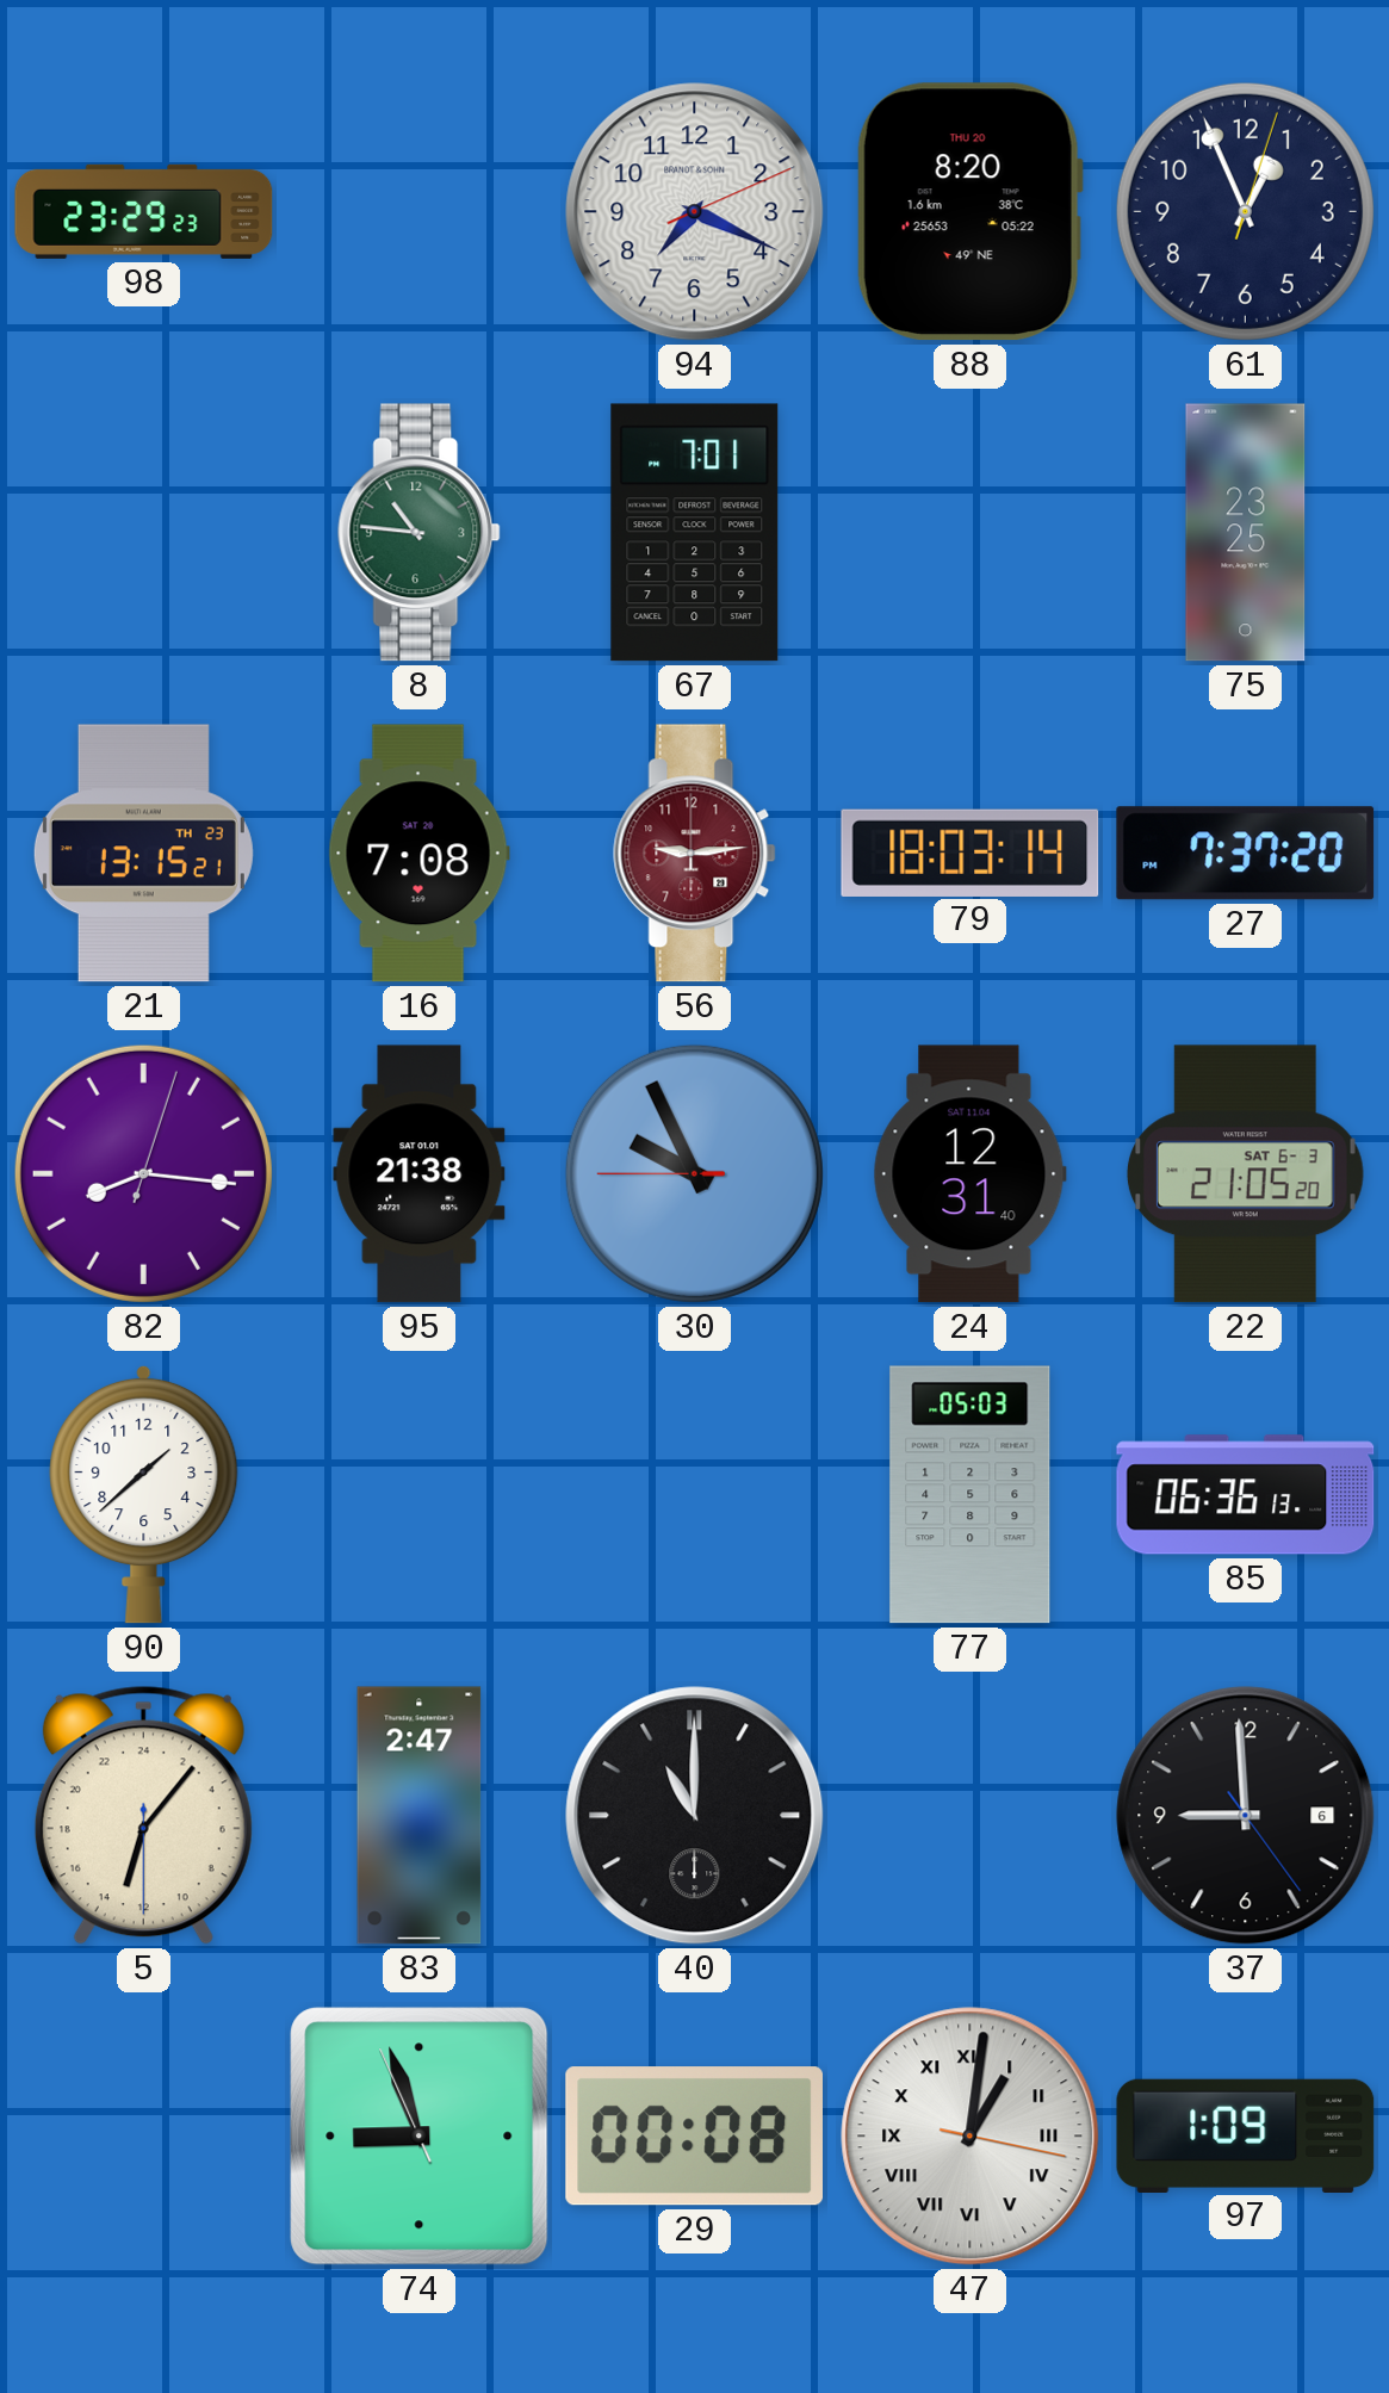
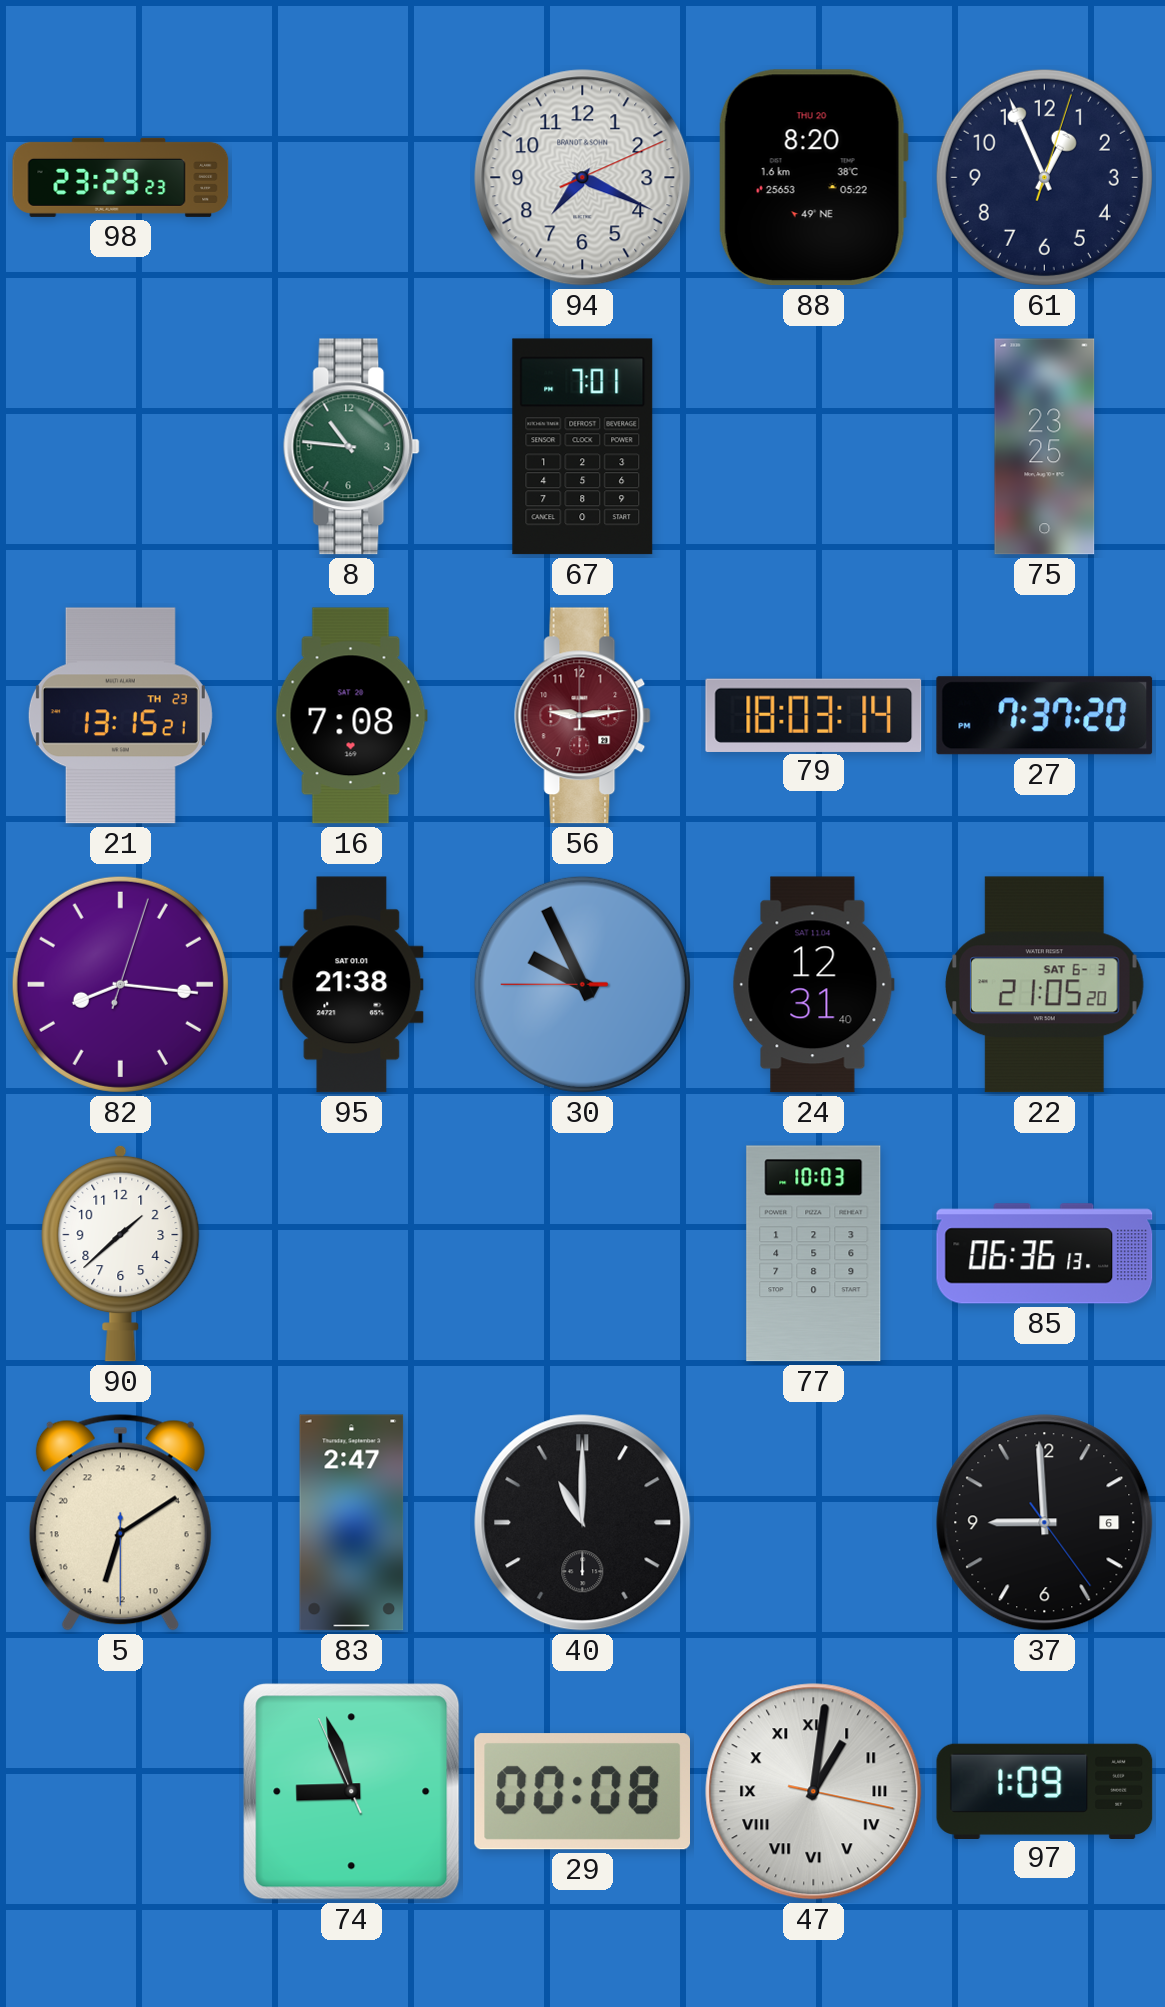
77: 05:03 -> 10:03 (814, 1254)
5: 13:06 -> 13:09 (120, 1522)
